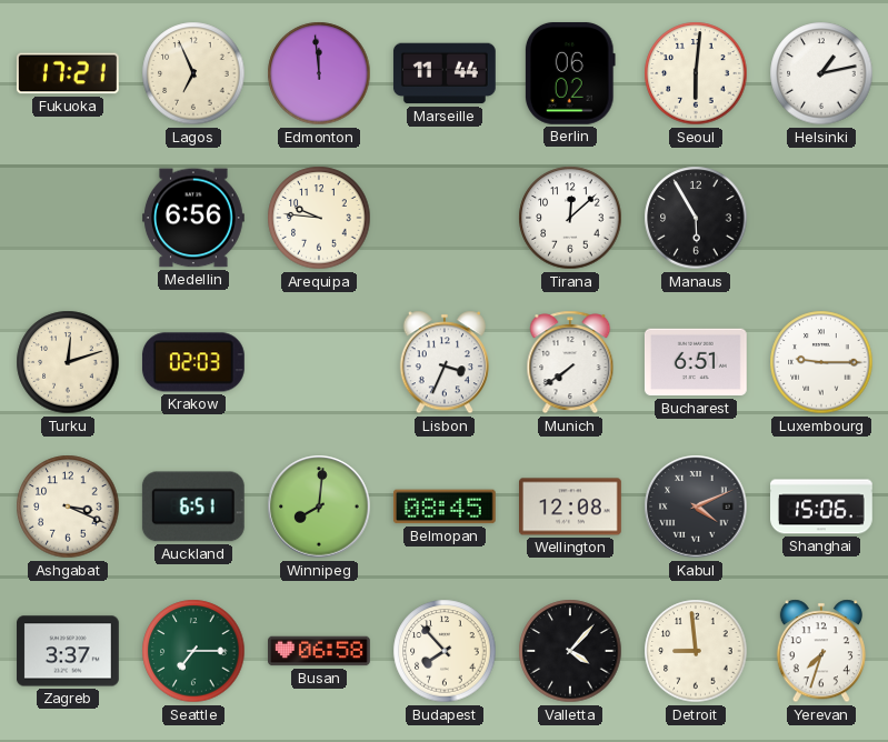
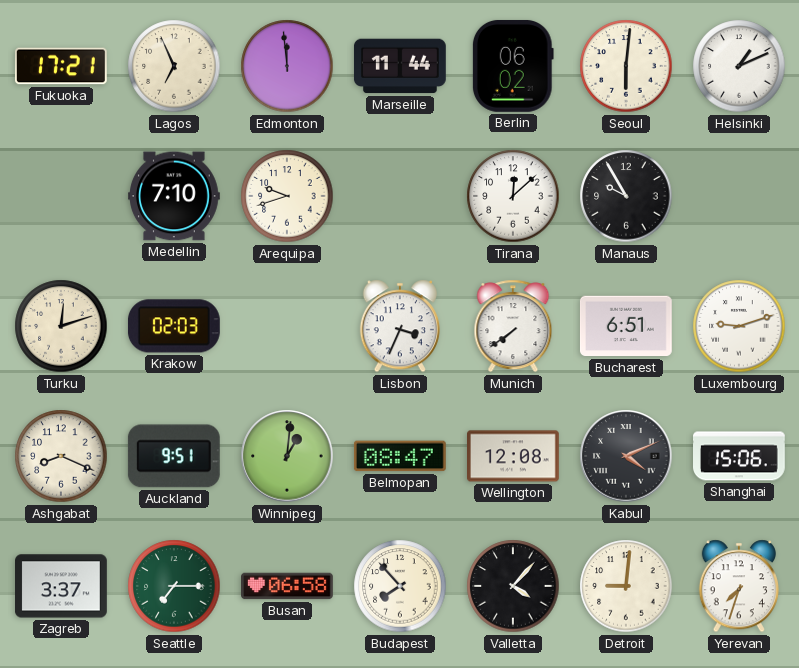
Helsinki: 1:13 -> 1:11 (739, 66)
Medellin: 6:56 -> 7:10 (175, 196)
Arequipa: 9:46 -> 9:42 (287, 196)
Manaus: 5:55 -> 9:55 (626, 196)
Luxembourg: 9:15 -> 9:12 (739, 326)
Ashgabat: 3:19 -> 8:19 (61, 456)
Auckland: 6:51 -> 9:51 (174, 456)
Winnipeg: 8:01 -> 1:01 (287, 456)
Belmopan: 08:45 -> 08:47 (400, 456)
Detroit: 8:59 -> 9:01 (626, 586)
